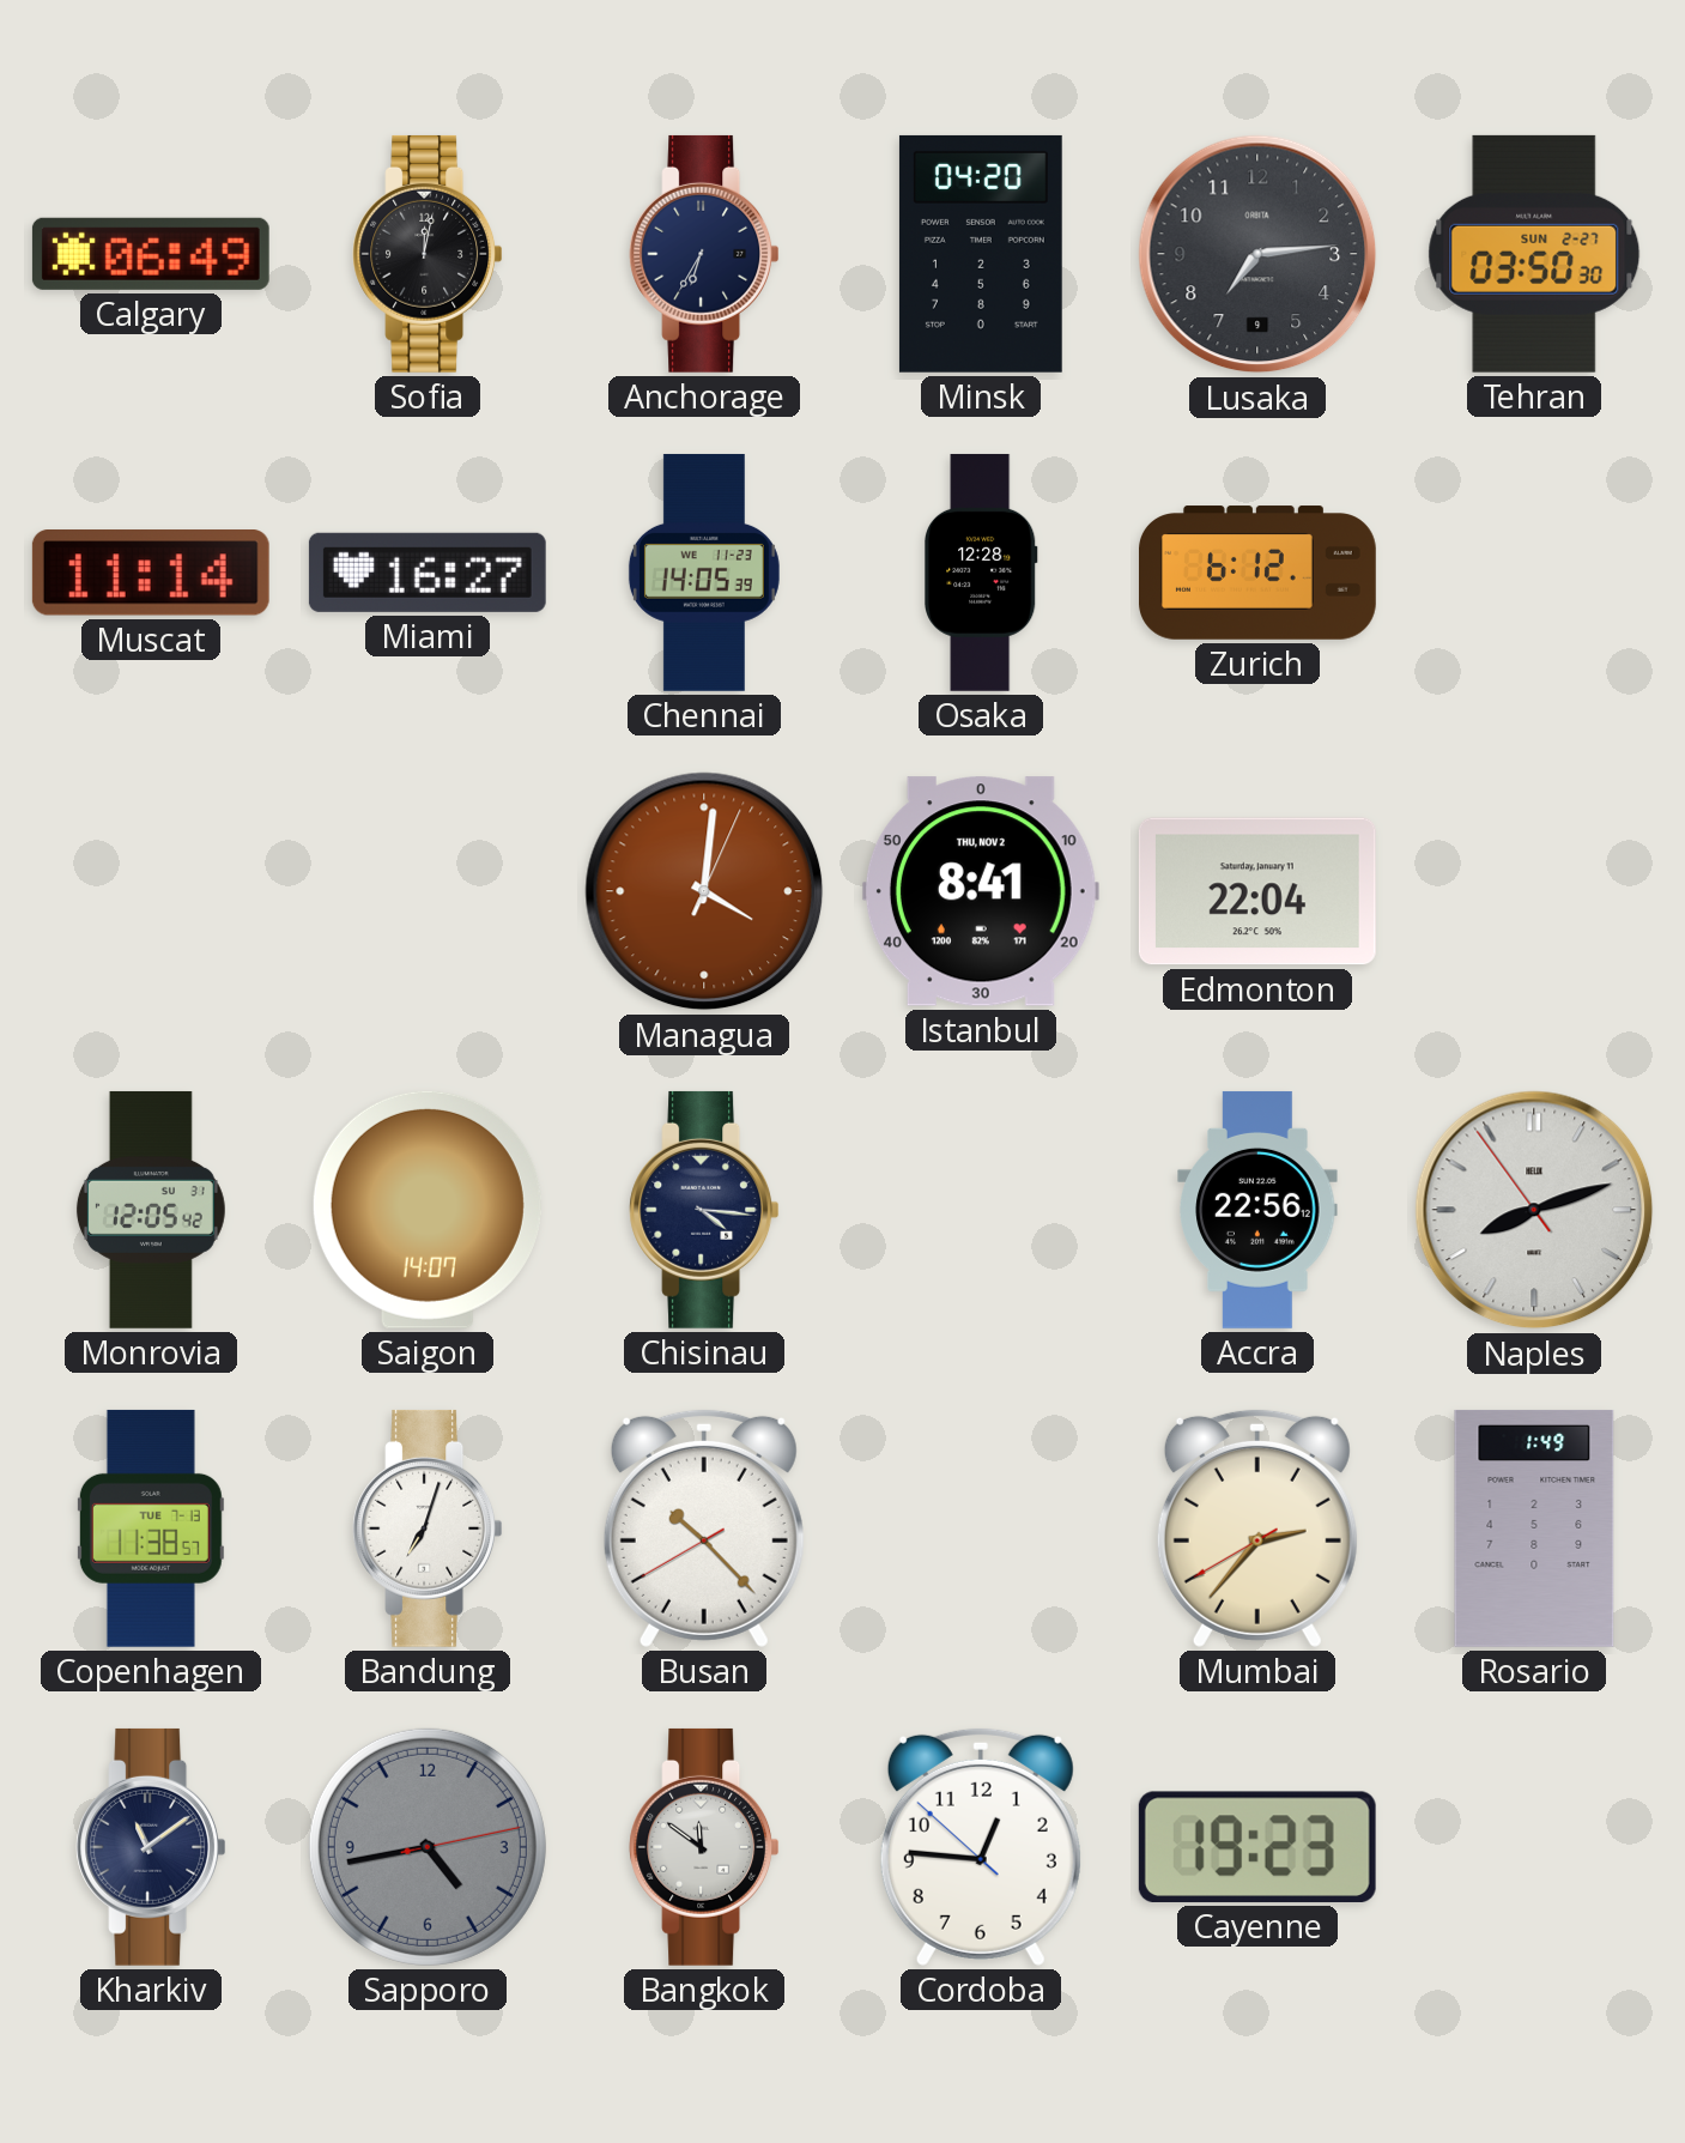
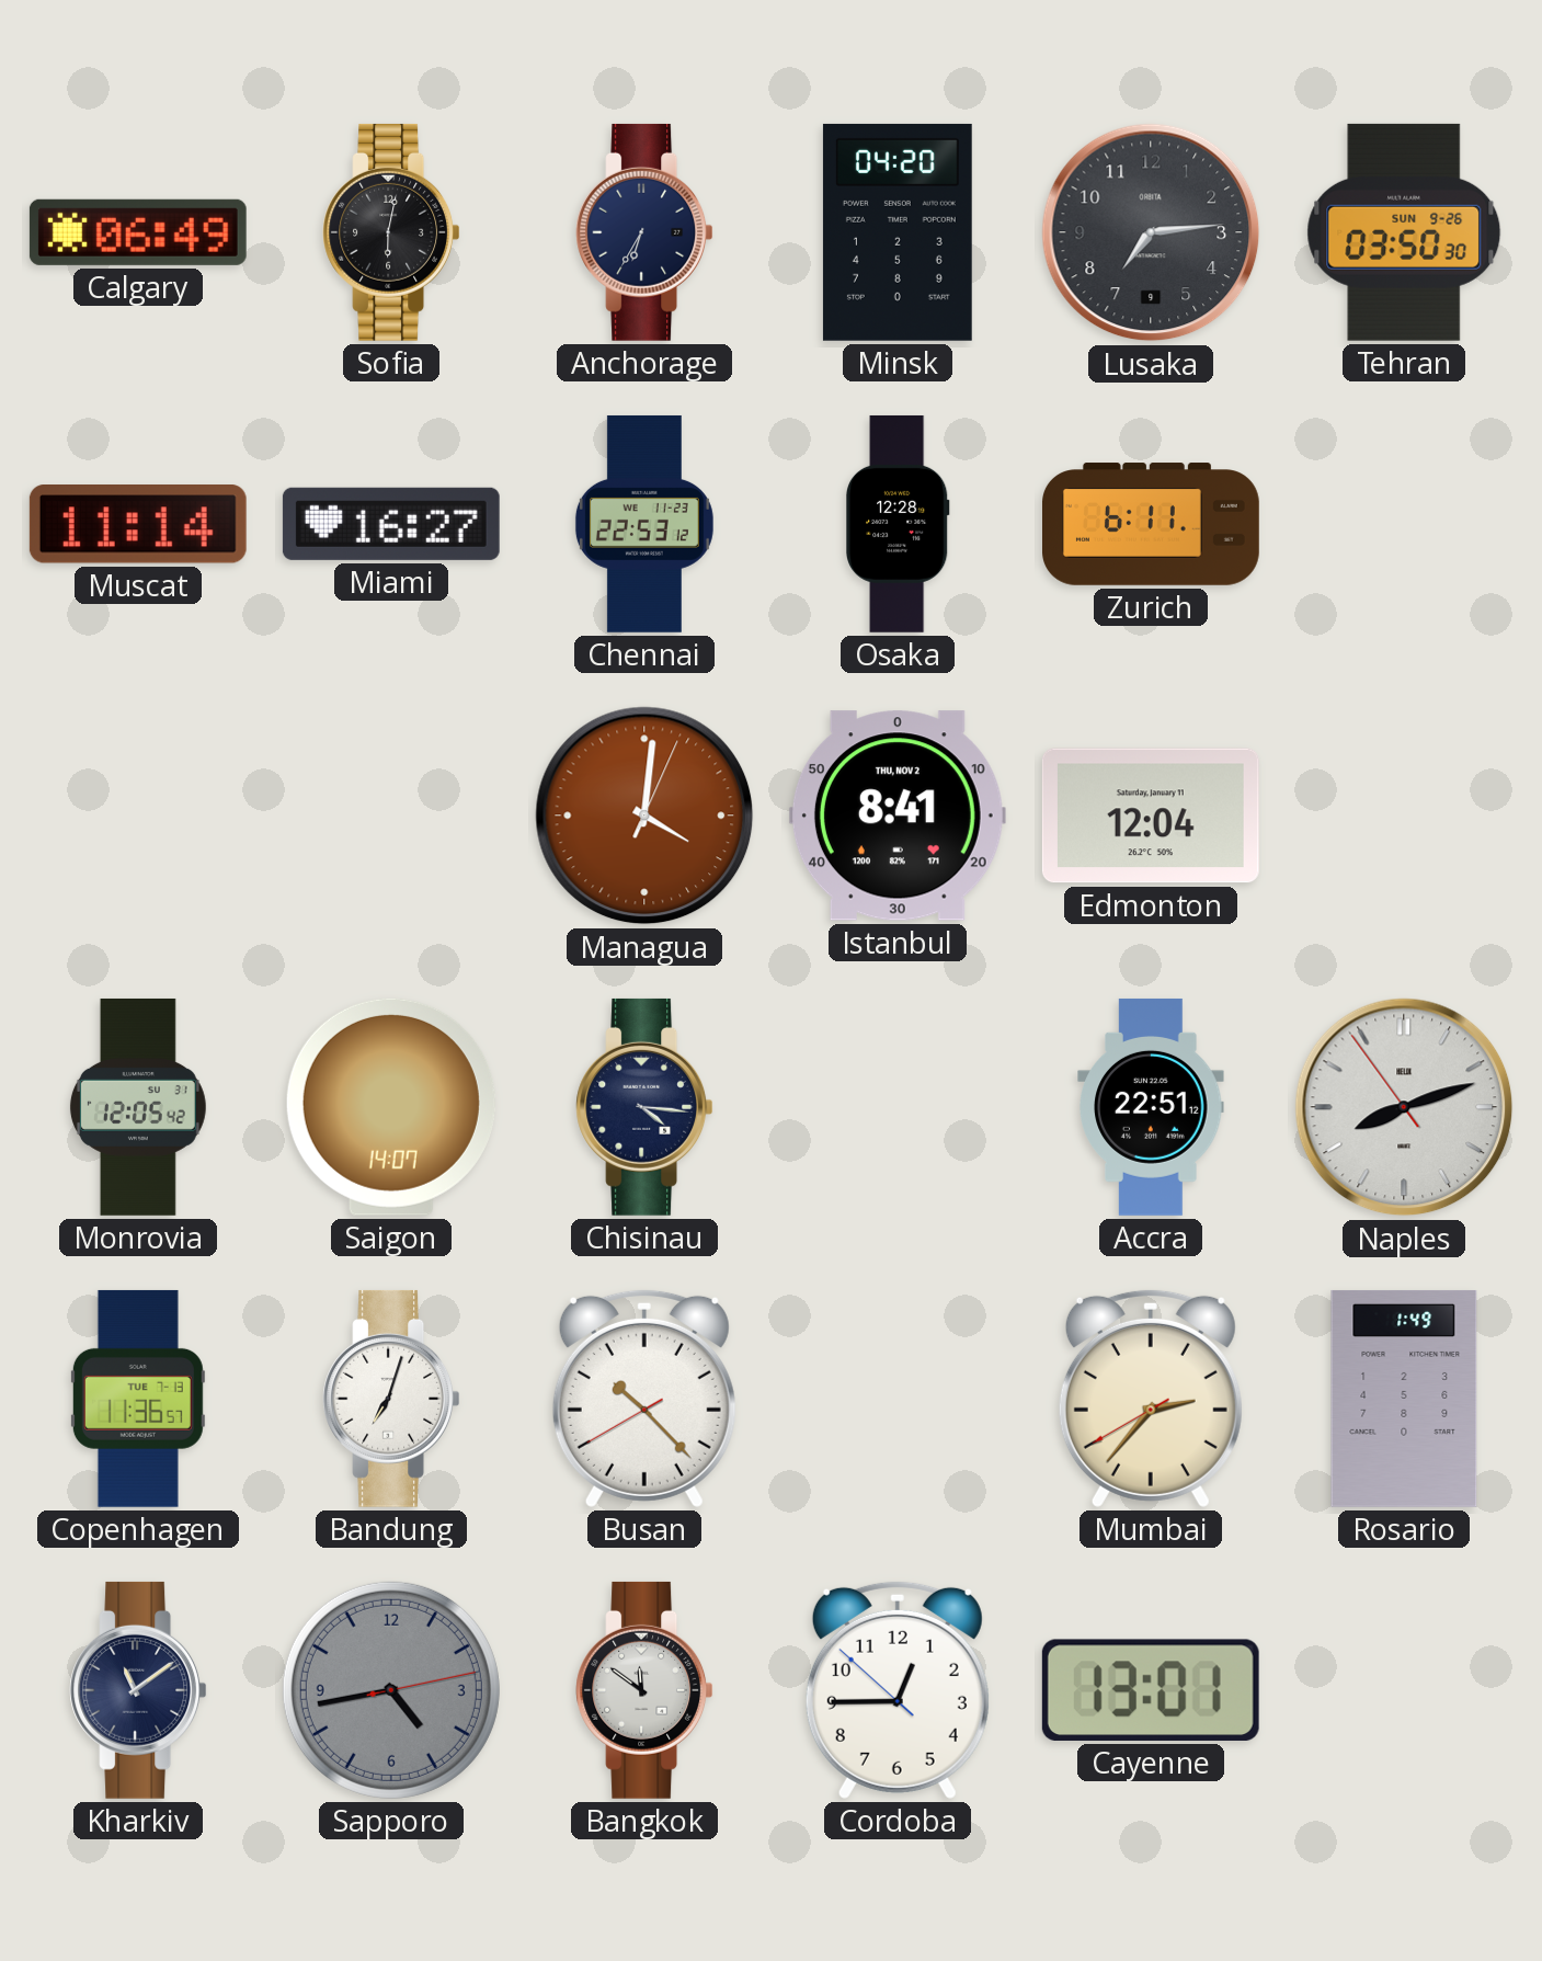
Sofia: 12:02 -> 6:02 (391, 232)
Tehran date: SUN 2-27 -> SUN 9-26 (1404, 232)
Chennai: 14:05 -> 22:53 (644, 524)
Zurich: 6:12 -> 6:11 (1152, 524)
Edmonton: 22:04 -> 12:04 (1151, 816)
Accra: 22:56 -> 22:51 (1151, 1107)
Copenhagen: 11:38 -> 11:36 (138, 1399)
Cordoba: 12:45 -> 12:44 (898, 1689)
Cayenne: 19:23 -> 13:01 (1151, 1690)
